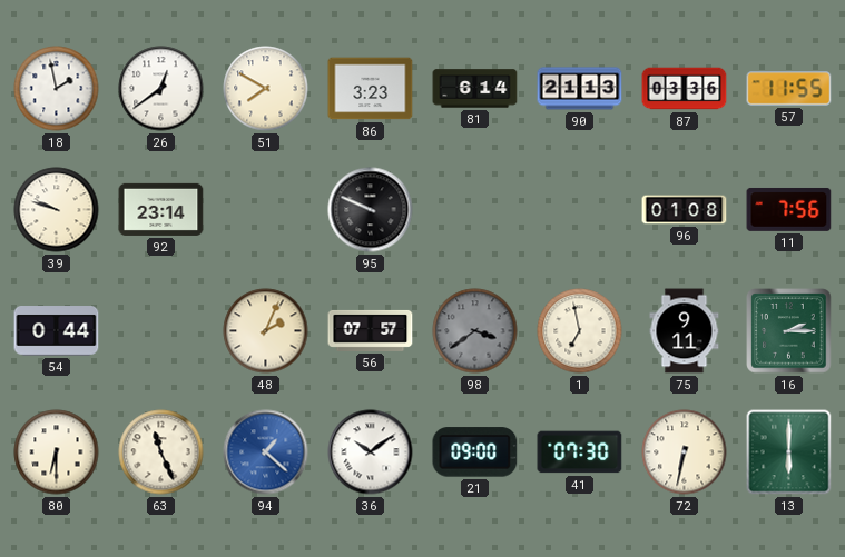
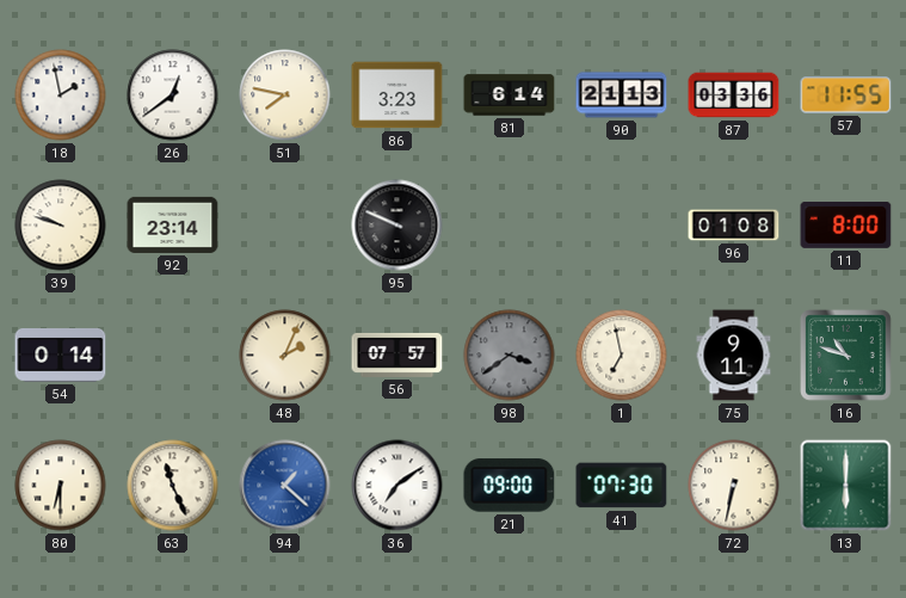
51: 7:50 -> 7:47 (285, 95)
11: 7:56 -> 8:00 (846, 224)
54: 0:44 -> 0:14 (61, 356)
16: 2:15 -> 10:48 (846, 356)
36: 10:09 -> 7:09 (397, 486)
